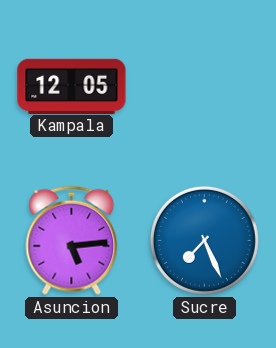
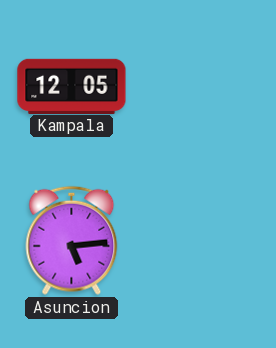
Sucre: 7:26 -> none (204, 240)
